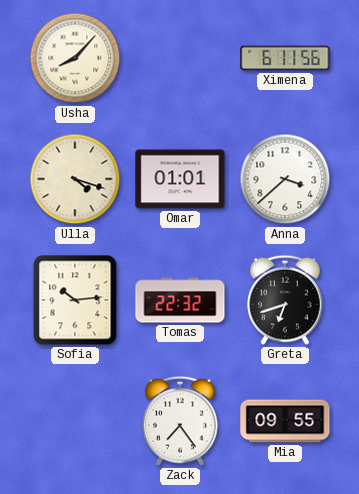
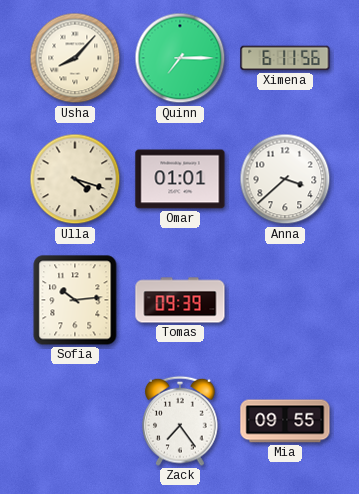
Quinn: none -> 7:15 (180, 58)
Tomas: 22:32 -> 09:39 (180, 300)
Greta: 6:42 -> none (285, 300)
